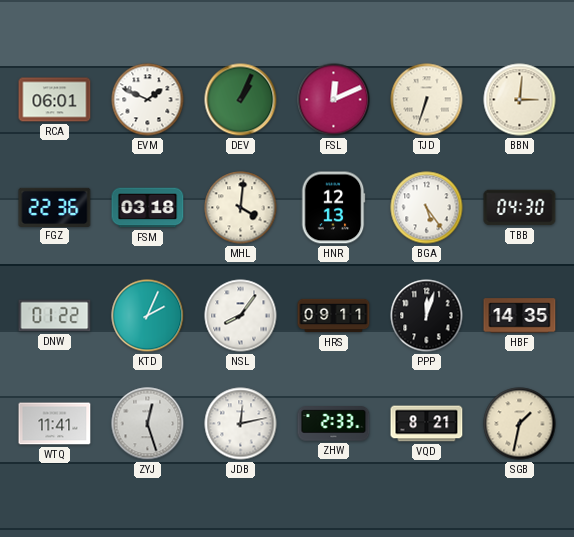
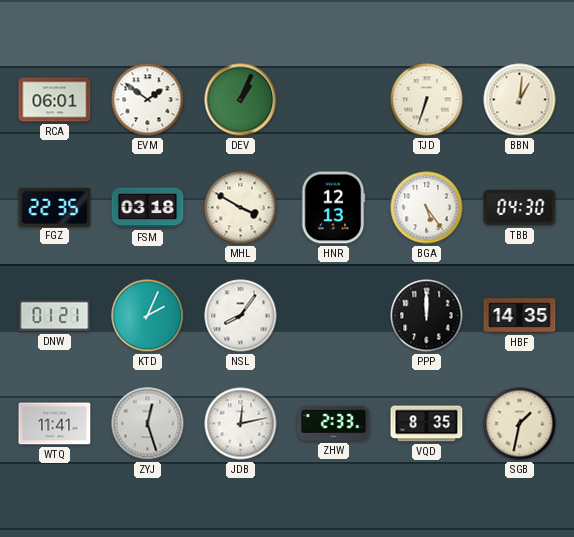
EVM: 1:49 -> 1:51 (148, 100)
FSL: 12:11 -> none (334, 100)
BBN: 3:01 -> 1:01 (520, 100)
FGZ: 22:36 -> 22:35 (55, 207)
MHL: 4:01 -> 3:50 (241, 208)
DNW: 01:22 -> 01:21 (55, 316)
HRS: 09:11 -> none (334, 316)
PPP: 12:03 -> 12:00 (427, 316)
VQD: 8:21 -> 8:35 (427, 424)
